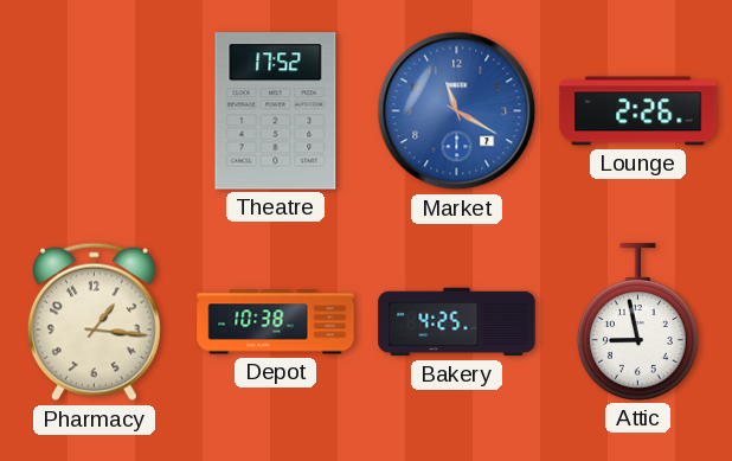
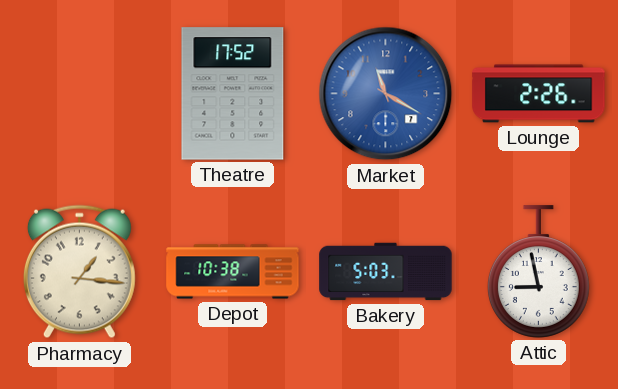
Bakery: 4:25 -> 5:03 (386, 272)
